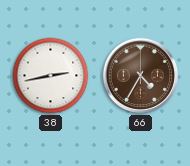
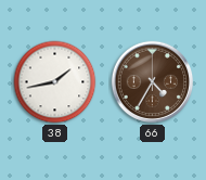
38: 2:43 -> 1:43 (55, 82)
